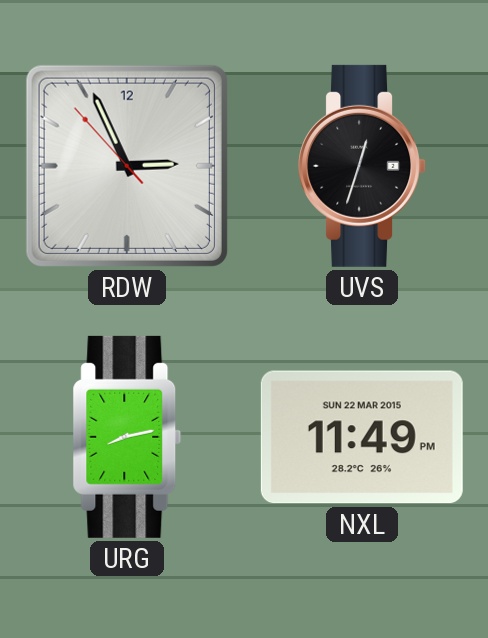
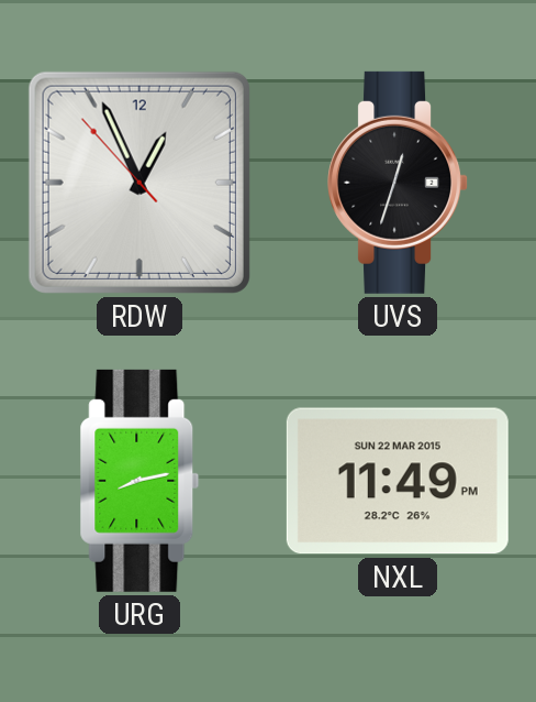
RDW: 2:55 -> 12:55 (139, 183)
